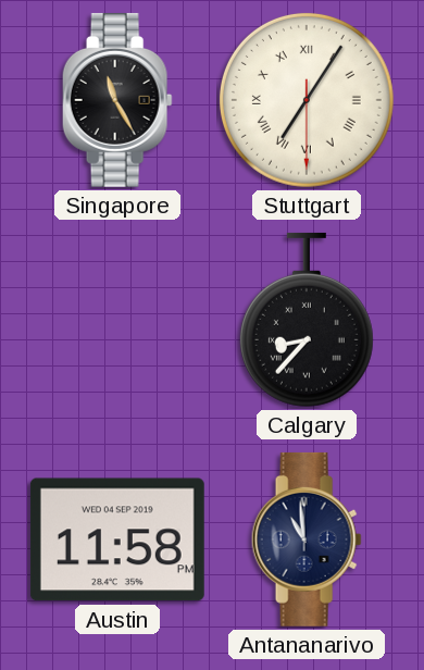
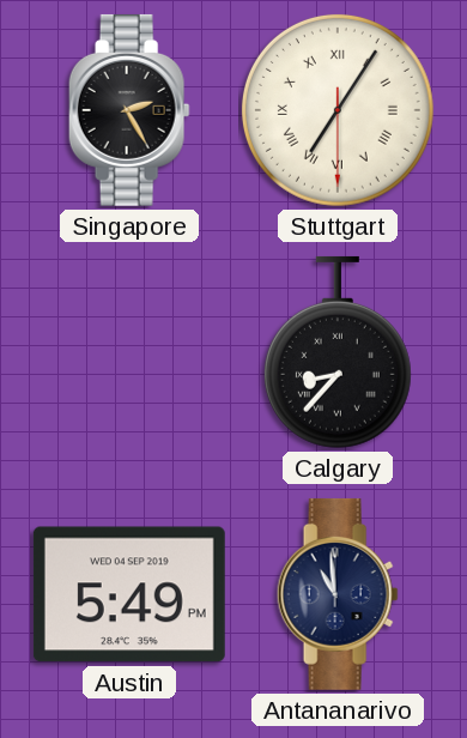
Singapore: 11:25 -> 2:25 (129, 110)
Austin: 11:58 -> 5:49 (129, 594)
